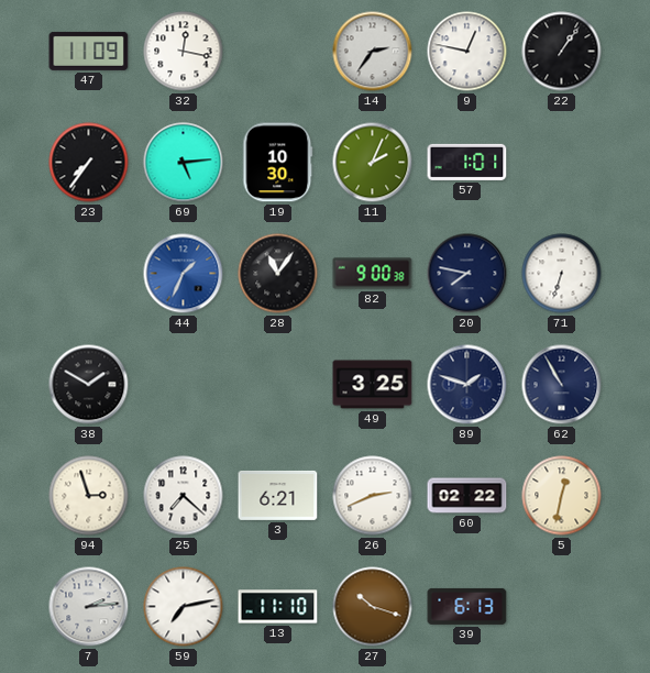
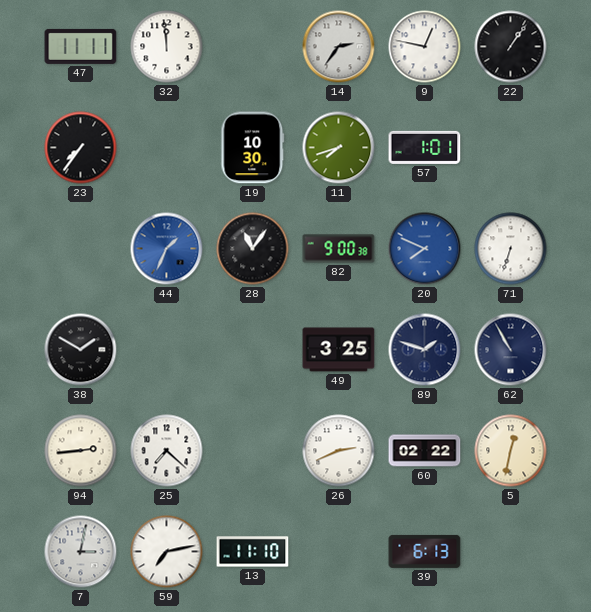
47: 11:09 -> 11:11 (81, 46)
32: 12:17 -> 11:59 (167, 47)
69: 5:14 -> none (184, 163)
11: 2:04 -> 7:42 (339, 148)
20: 7:47 -> 7:49 (425, 249)
20 dial: navy -> blue (425, 249)
94: 2:57 -> 2:44 (81, 451)
3: 6:21 -> none (278, 495)
7: 2:14 -> 3:02 (81, 552)
27: 10:18 -> none (373, 607)
